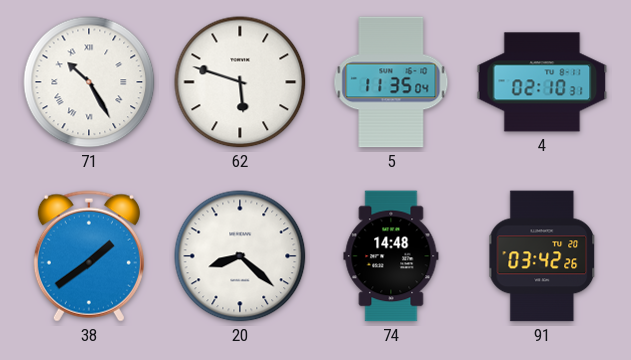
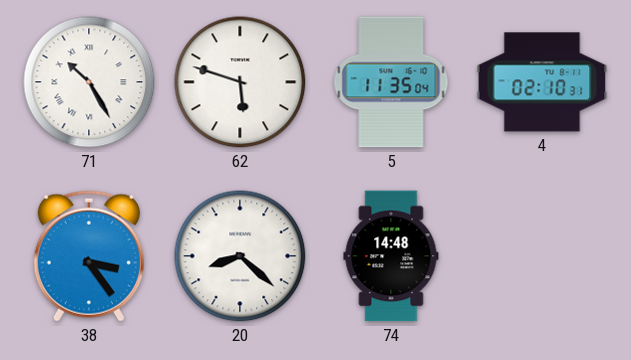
38: 1:39 -> 3:24 (89, 256)
91: 03:42 -> none (543, 256)
